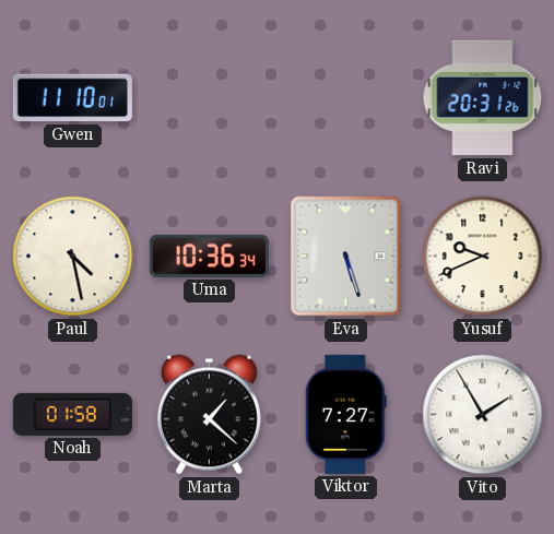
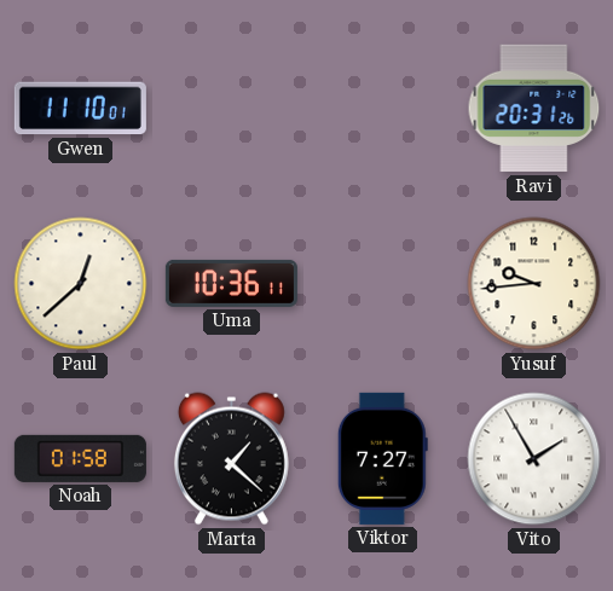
Paul: 4:28 -> 12:38 (81, 284)
Uma: 10:36:34 -> 10:36:11 (231, 283)
Eva: 5:27 -> none (346, 257)
Yusuf: 9:41 -> 9:44 (534, 284)
